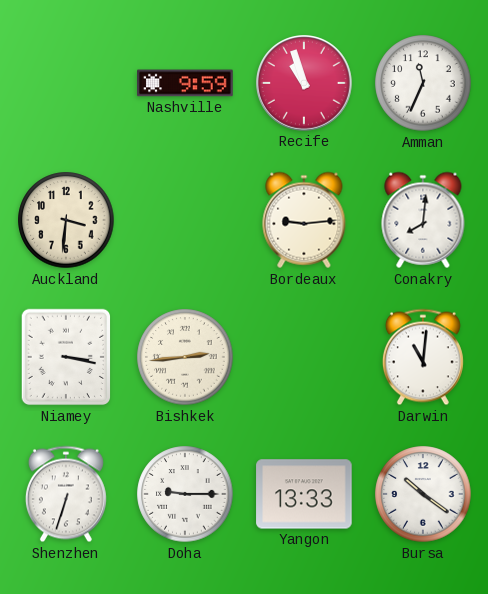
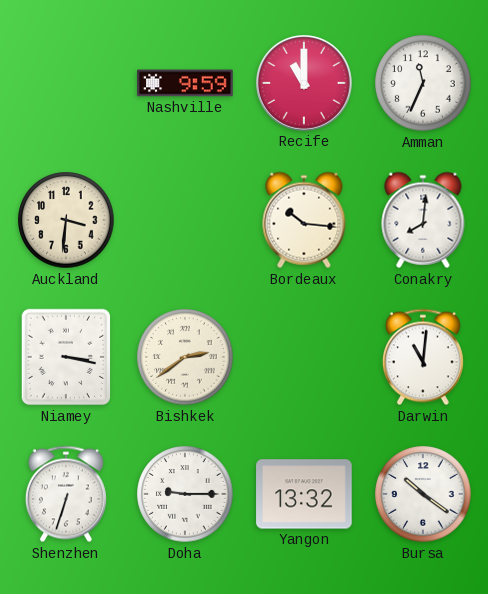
Recife: 10:57 -> 11:00 (305, 84)
Bordeaux: 9:14 -> 10:16 (304, 220)
Bishkek: 2:44 -> 2:39 (185, 357)
Yangon: 13:33 -> 13:32 (304, 494)
